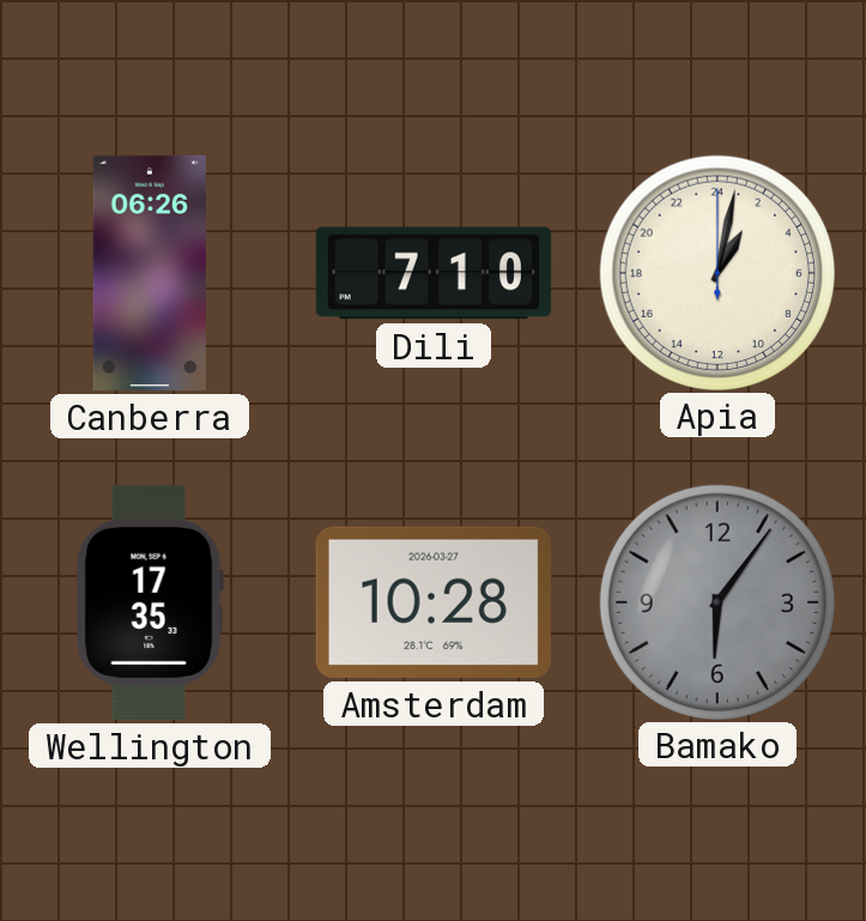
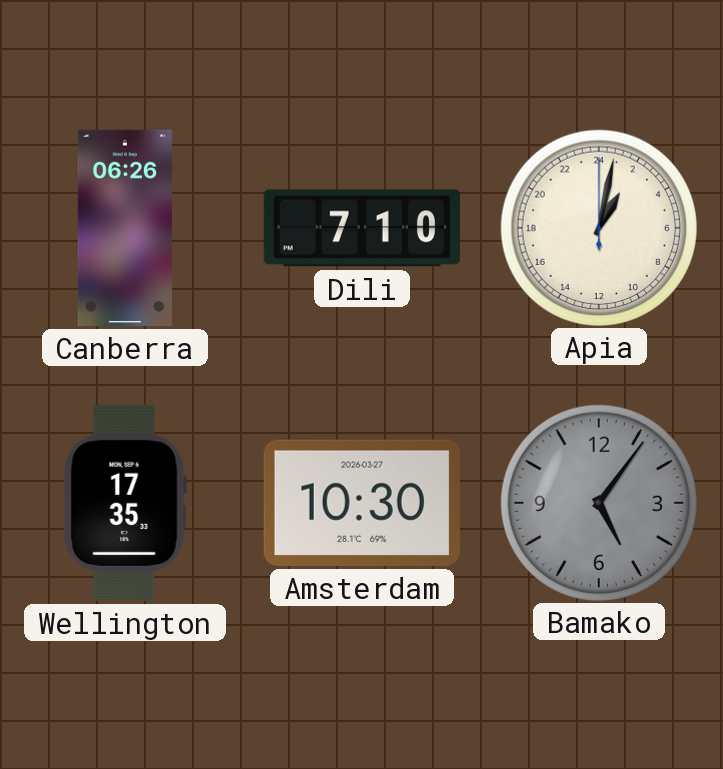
Amsterdam: 10:28 -> 10:30 (362, 503)
Bamako: 6:06 -> 5:06 (598, 502)
